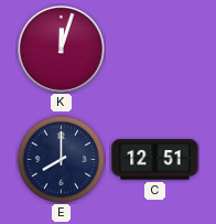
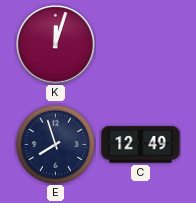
E: 8:00 -> 7:57 (55, 144)
C: 12:51 -> 12:49 (141, 145)
